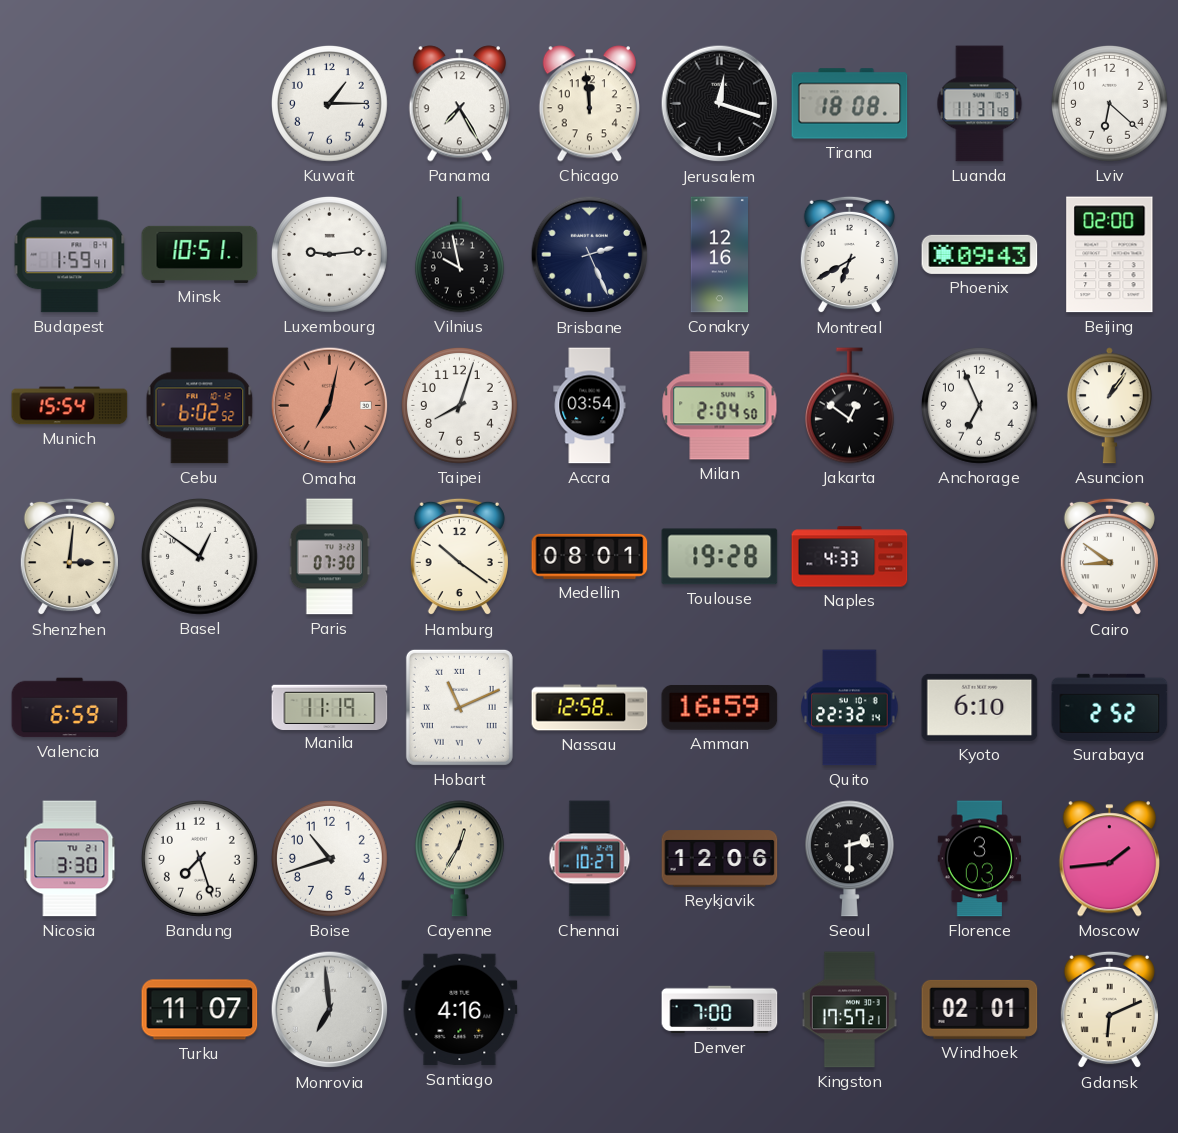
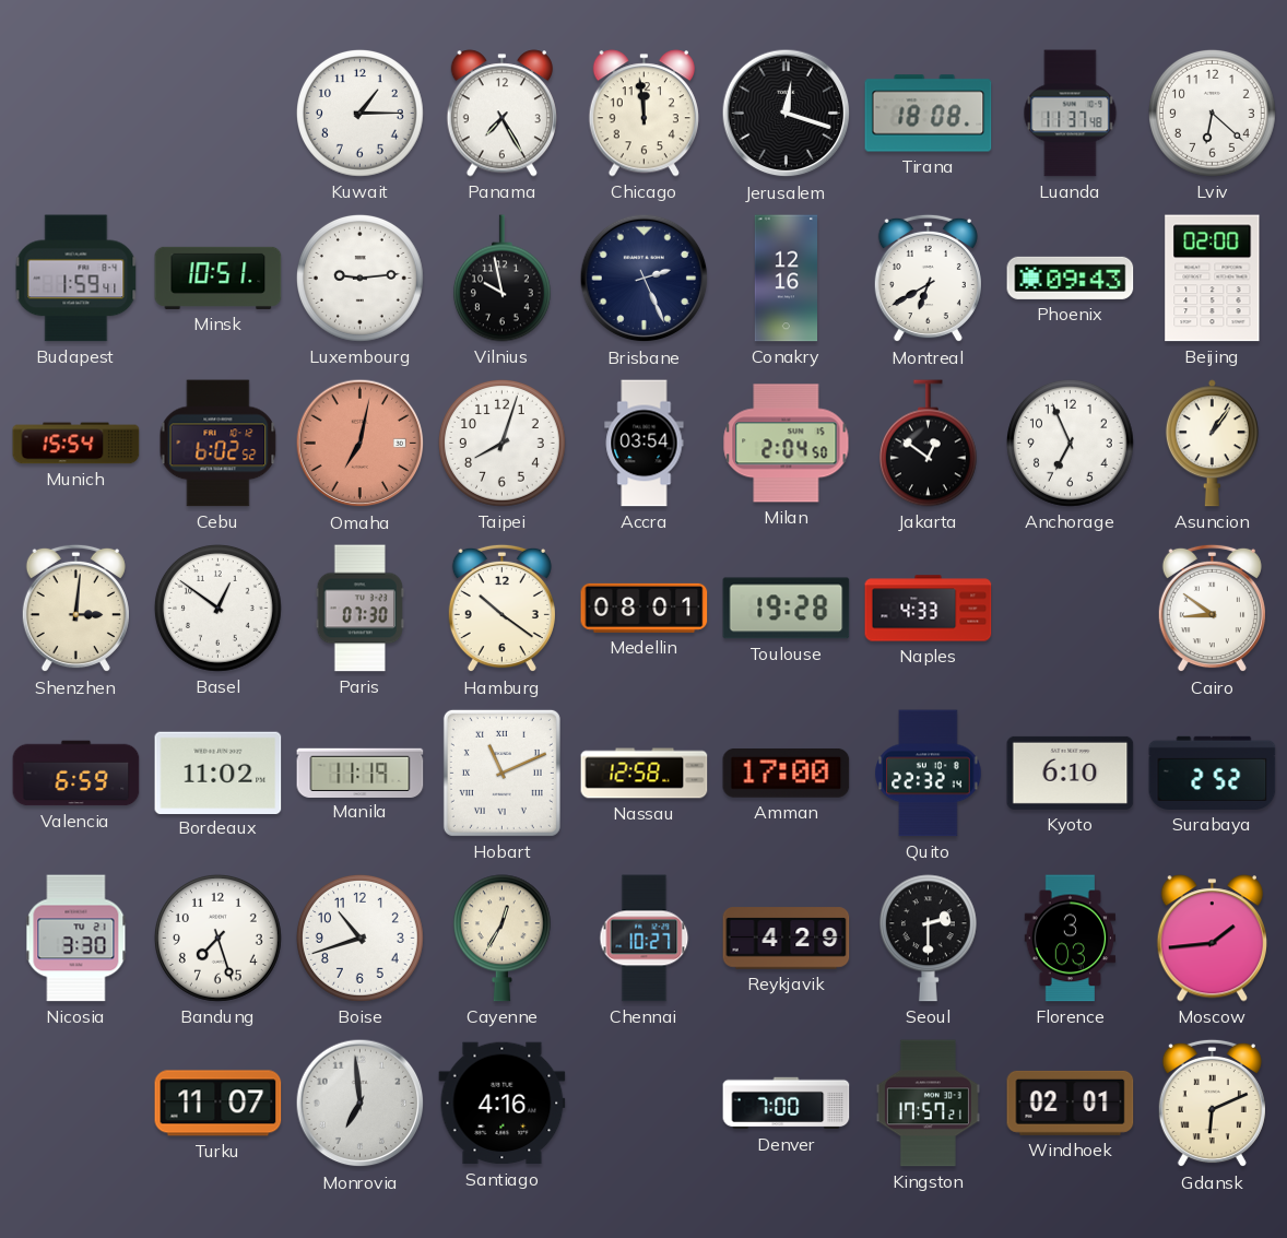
Bordeaux: none -> 11:02 (219, 773)
Amman: 16:59 -> 17:00 (787, 774)
Reykjavik: 12:06 -> 4:29 (787, 939)
